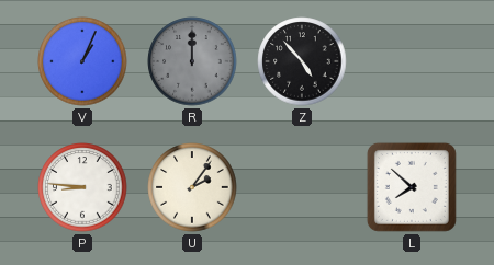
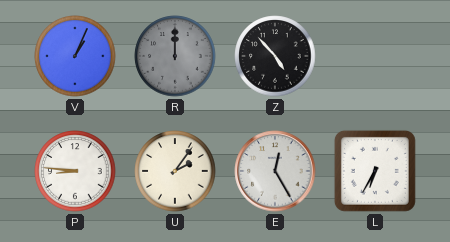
E: none -> 12:25 (275, 171)
L: 7:52 -> 6:35 (375, 171)
